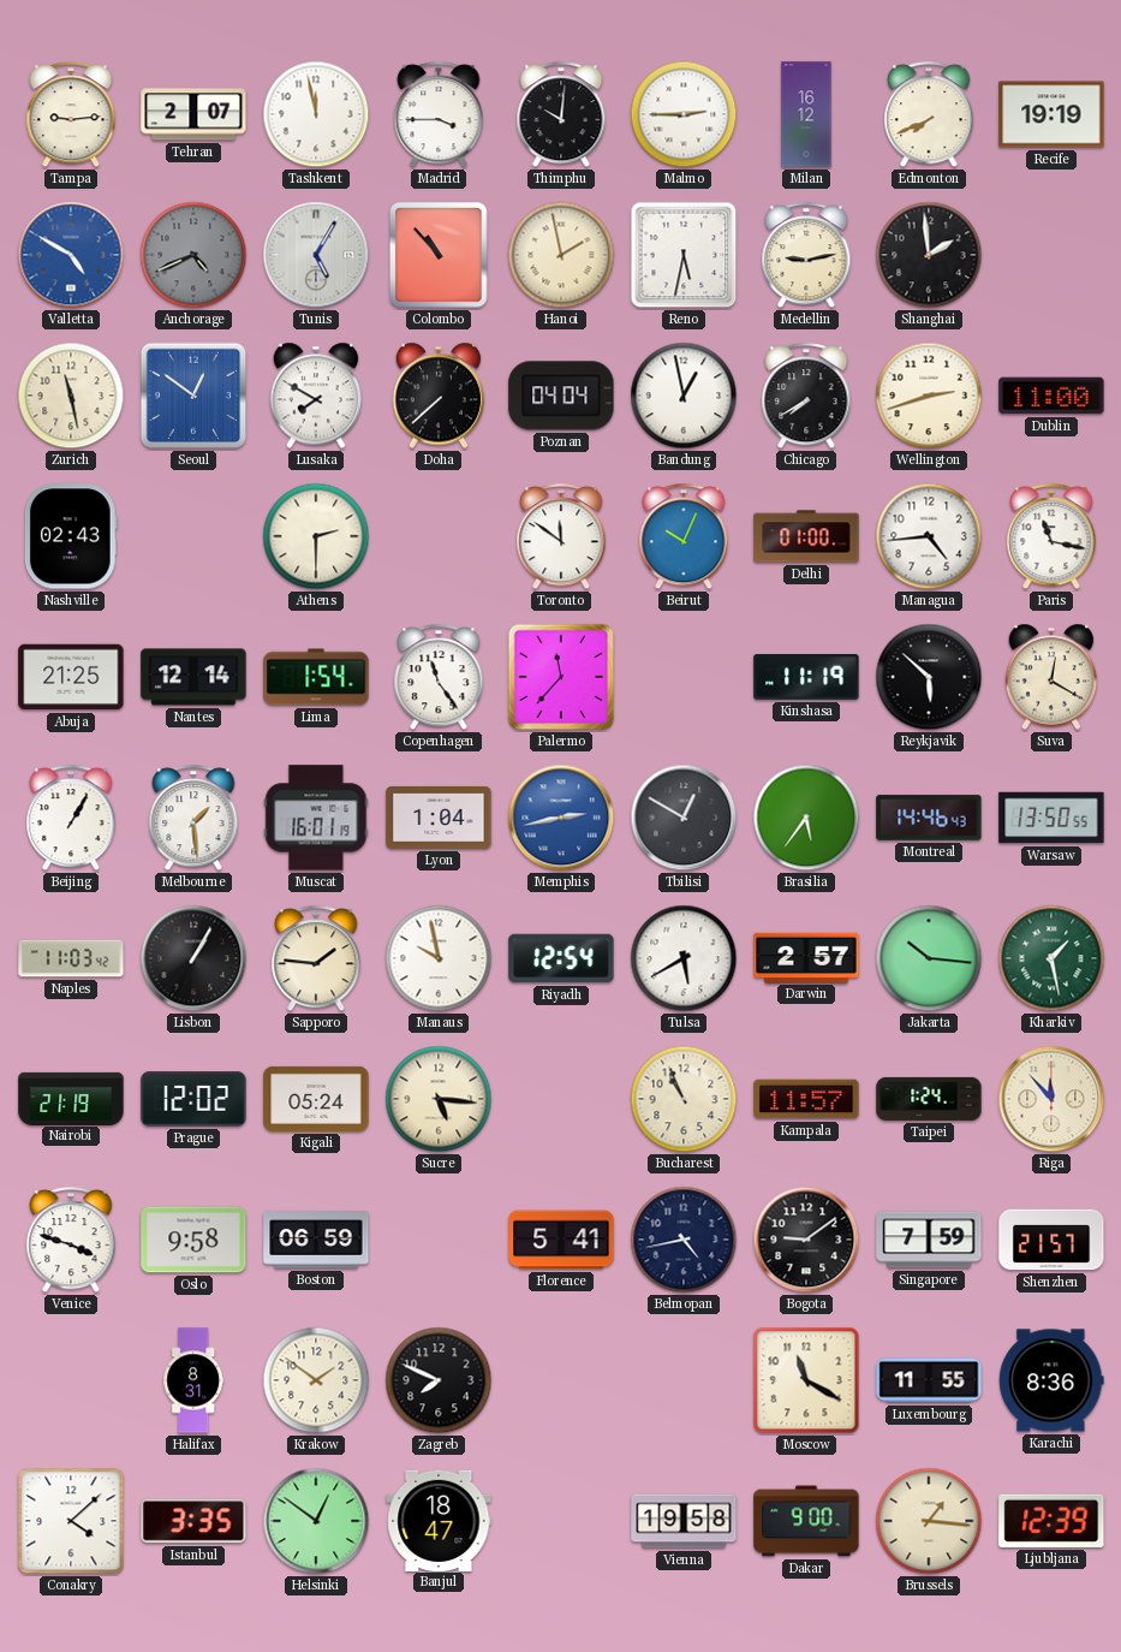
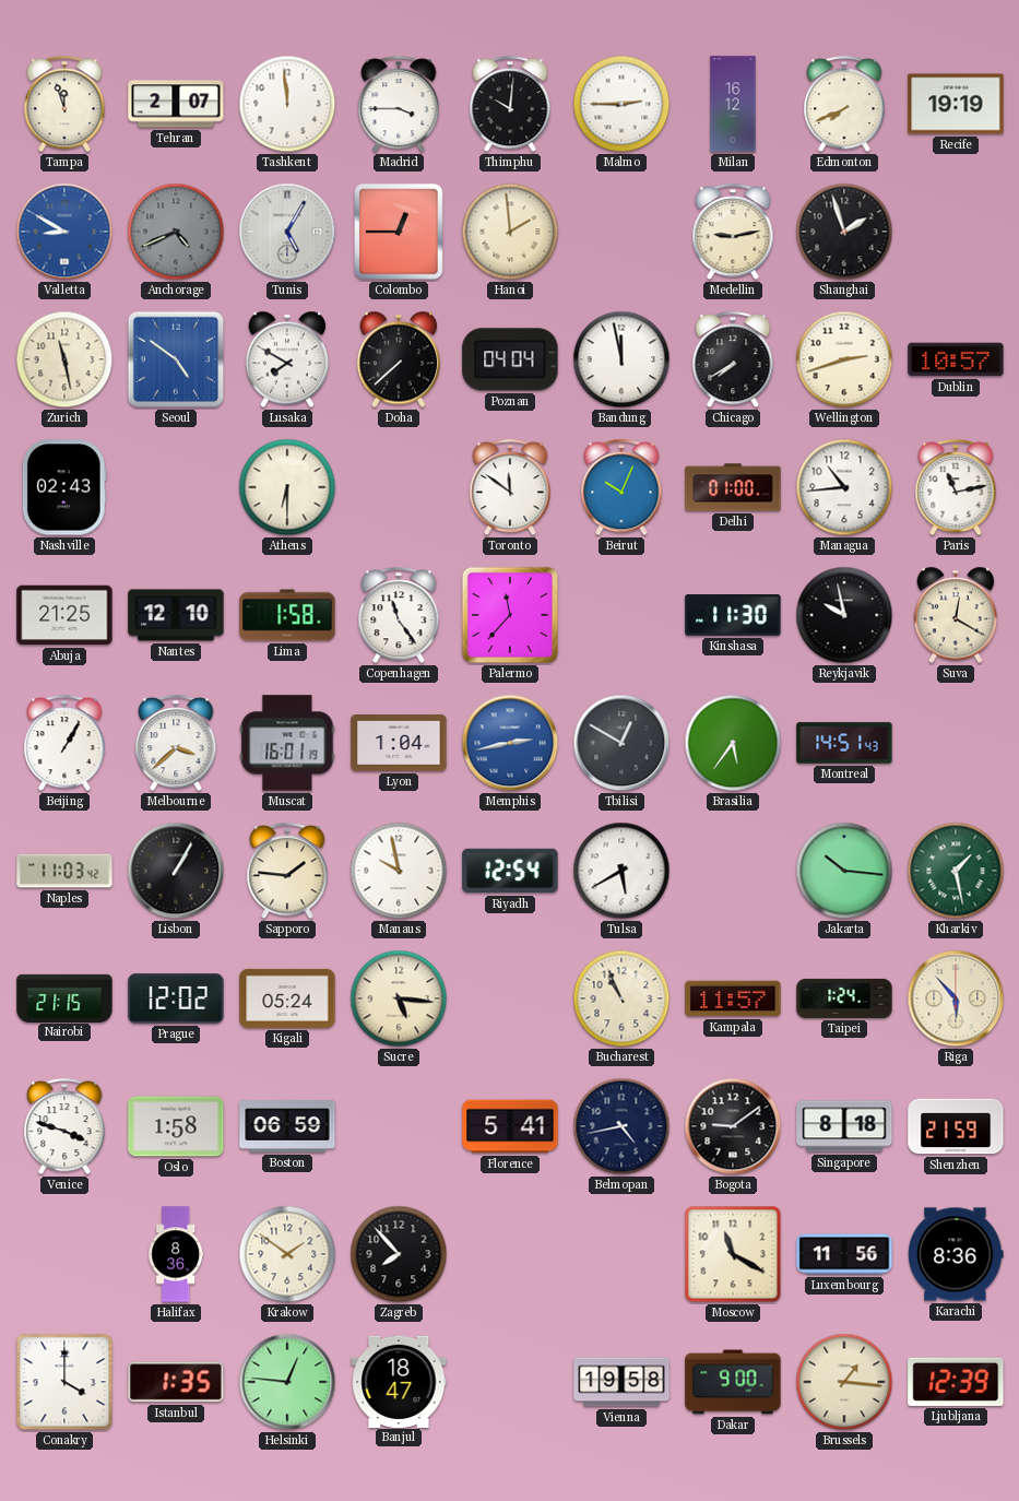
Tampa: 9:14 -> 11:57 (64, 105)
Tashkent: 11:58 -> 11:59 (287, 104)
Valletta: 4:50 -> 8:50 (64, 232)
Colombo: 10:53 -> 12:45 (400, 233)
Hanoi: 1:58 -> 1:59 (510, 232)
Reno: 5:32 -> none (684, 255)
Shanghai: 1:59 -> 1:57 (844, 232)
Seoul: 12:51 -> 4:51 (176, 359)
Bandung: 12:58 -> 11:58 (621, 359)
Dublin: 11:00 -> 10:57 (956, 359)
Athens: 2:30 -> 6:30 (287, 487)
Managua: 4:44 -> 10:44 (844, 487)
Paris: 11:17 -> 11:13 (956, 488)
Nantes: 12:14 -> 12:10 (176, 615)
Lima: 1:54 -> 1:58 (287, 615)
Kinshasa: 11:19 -> 11:30 (733, 615)
Reykjavik: 5:52 -> 9:58 (844, 615)
Melbourne: 1:29 -> 3:38 (176, 744)
Montreal: 14:46 -> 14:51 (844, 743)
Warsaw: 13:50 -> none (1051, 818)
Darwin: 2:57 -> none (806, 957)
Nairobi: 21:19 -> 21:15 (64, 997)
Riga: 11:53 -> 5:53 (956, 998)
Oslo: 9:58 -> 1:58 (176, 1126)
Singapore: 7:59 -> 8:18 (844, 1126)
Shenzhen: 21:57 -> 21:59 (956, 1126)
Halifax: 8:31 -> 8:36 (176, 1254)
Zagreb: 7:49 -> 7:53 (399, 1254)
Luxembourg: 11:55 -> 11:56 (844, 1254)
Conakry: 4:08 -> 4:00 (64, 1382)
Istanbul: 3:35 -> 1:35 (176, 1382)
Helsinki: 12:51 -> 12:46 (287, 1382)
